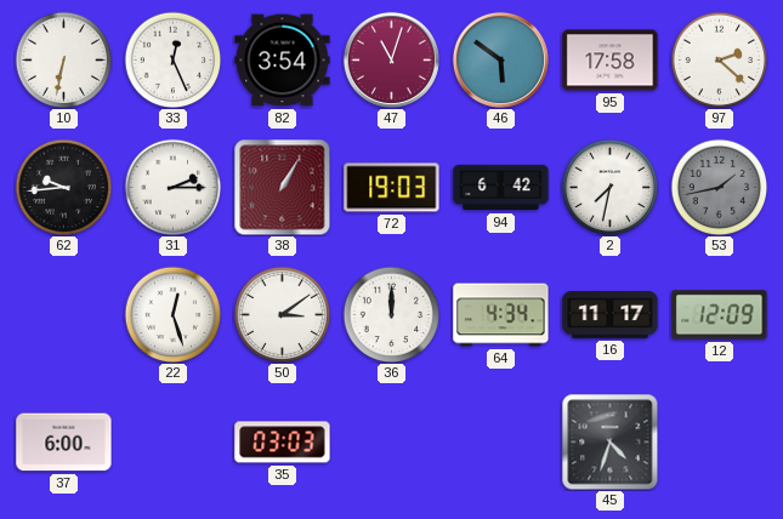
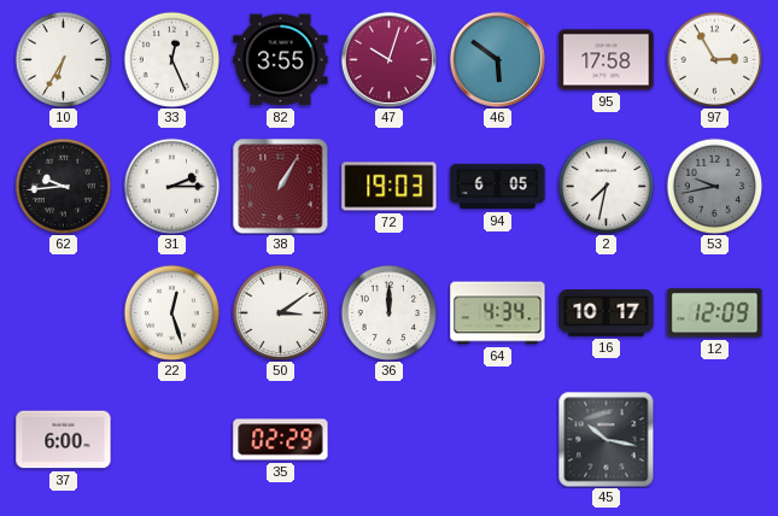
10: 6:32 -> 6:35 (63, 59)
82: 3:54 -> 3:55 (281, 60)
47: 11:03 -> 10:03 (388, 59)
97: 2:22 -> 2:55 (714, 59)
94: 6:42 -> 6:05 (498, 187)
53: 1:43 -> 9:43 (714, 186)
16: 11:17 -> 10:17 (607, 313)
35: 03:03 -> 02:29 (281, 440)
45: 4:33 -> 10:17 (606, 439)
